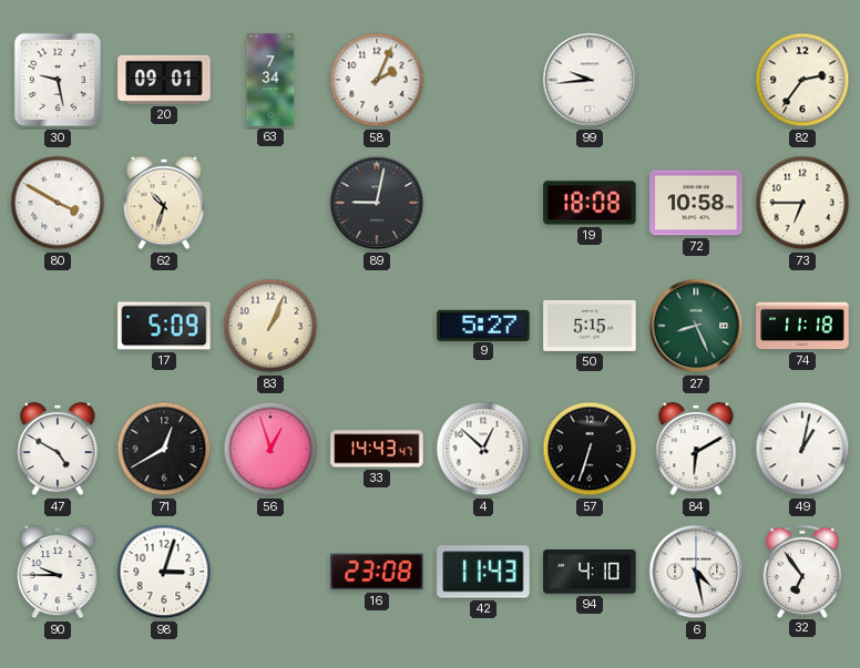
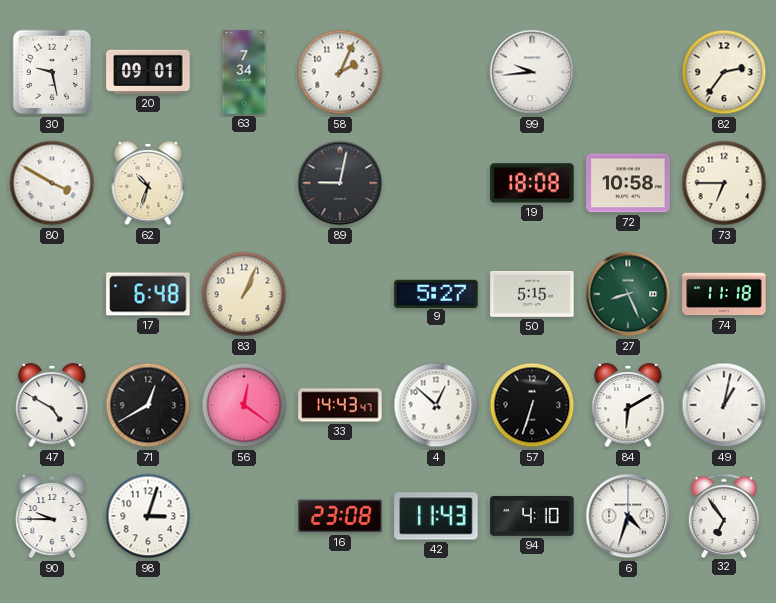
17: 5:09 -> 6:48 (148, 294)
56: 12:57 -> 12:21 (244, 405)
6: 4:28 -> 4:33 (628, 516)
